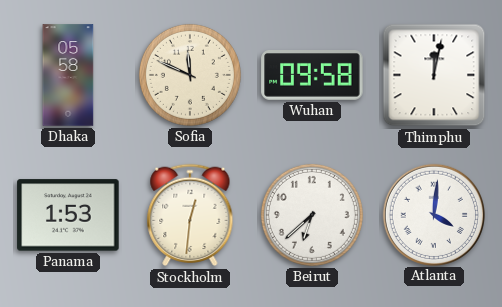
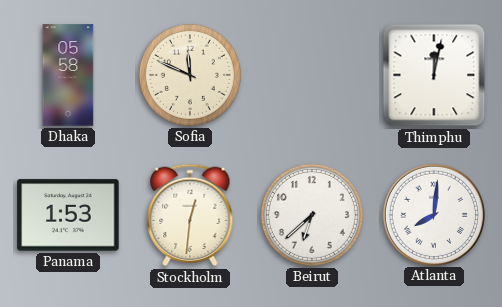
Wuhan: 09:58 -> none (312, 76)
Atlanta: 4:01 -> 8:01 (433, 214)
